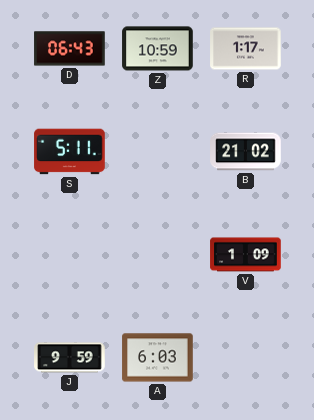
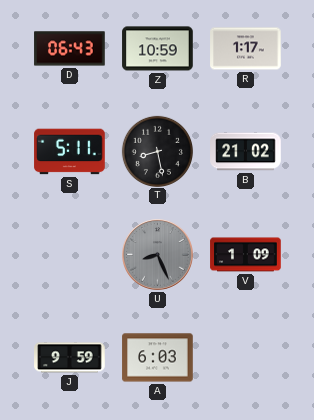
T: none -> 8:28 (157, 151)
U: none -> 8:26 (158, 255)
